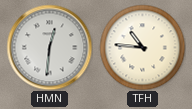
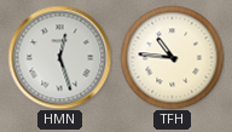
HMN: 12:31 -> 12:27 (59, 57)
